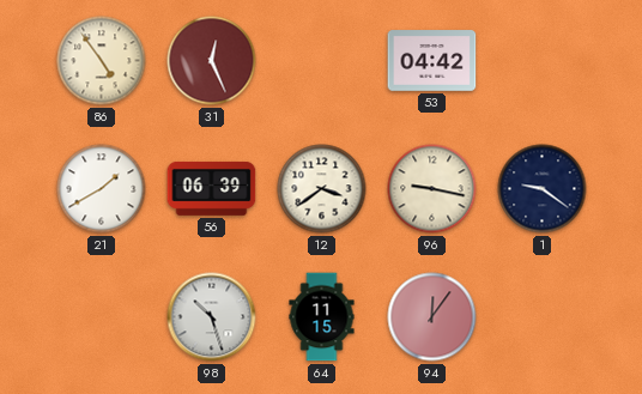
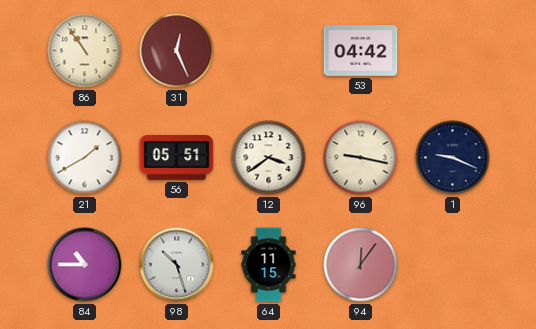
86: 4:54 -> 10:54 (85, 51)
56: 06:39 -> 05:51 (177, 157)
1: 9:21 -> 9:19 (453, 158)
84: none -> 10:45 (85, 265)
